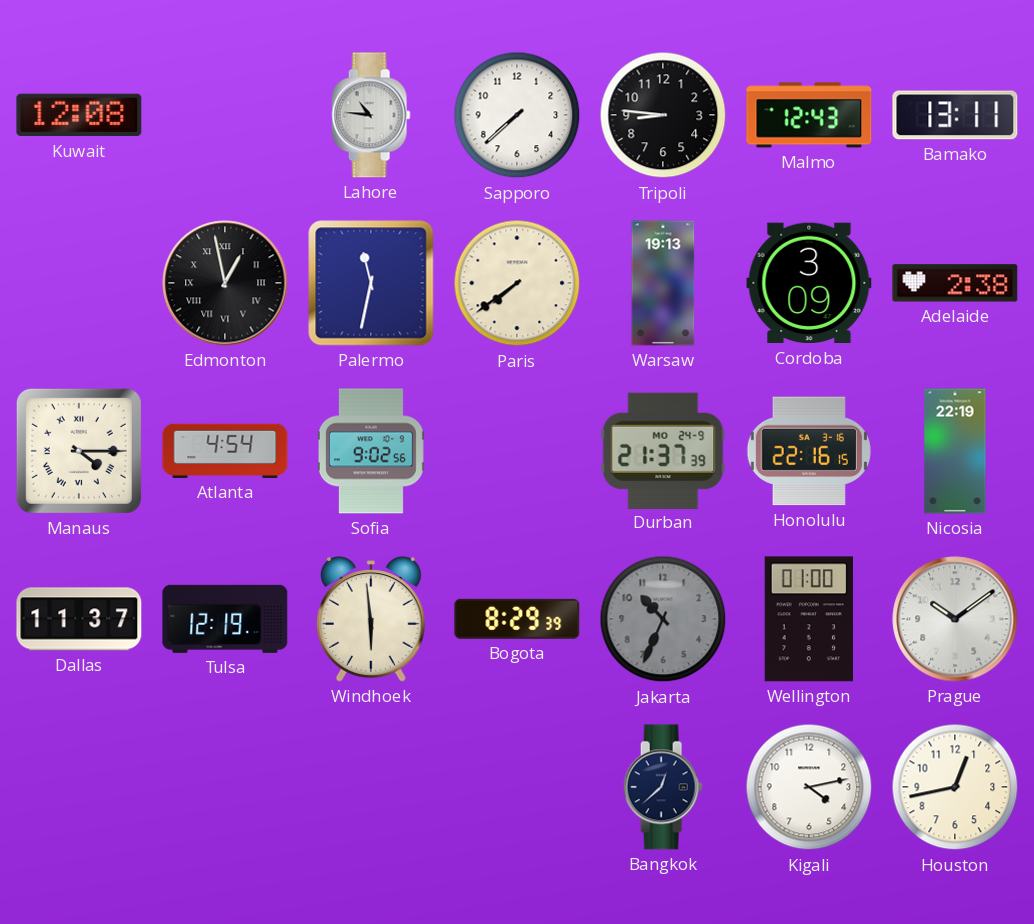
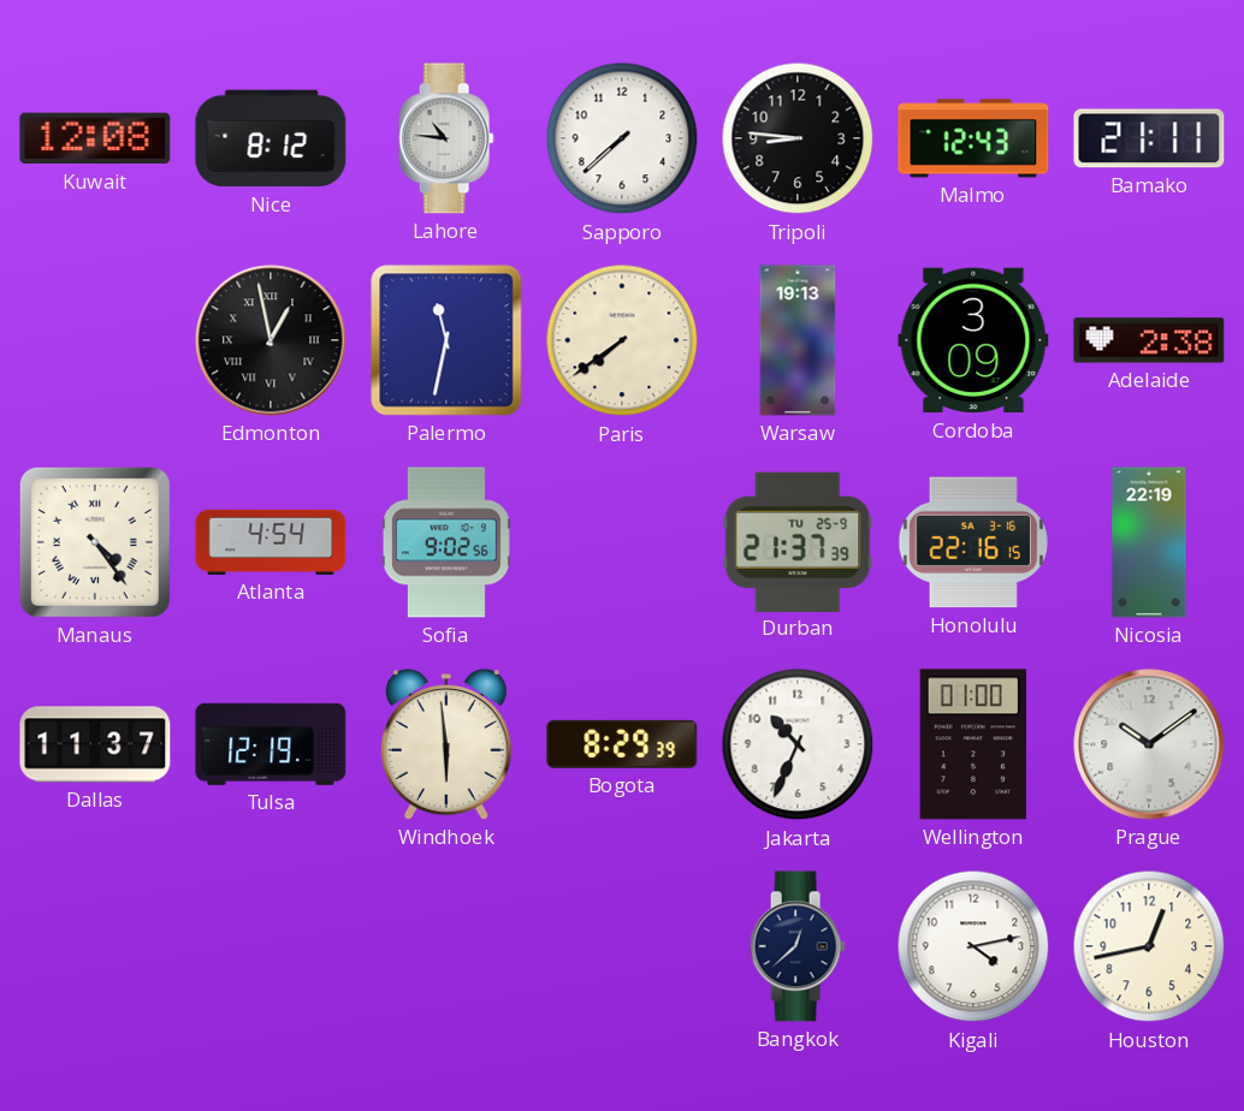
Nice: none -> 8:12 (271, 138)
Bamako: 13:11 -> 21:11 (1149, 138)
Manaus: 4:15 -> 4:24 (95, 542)
Durban date: MO 24-9 -> TU 25-9 (798, 541)
Jakarta dial: grey -> white (798, 744)
